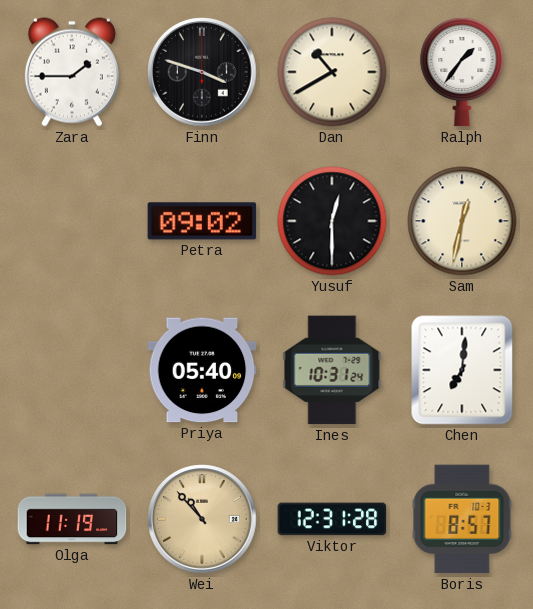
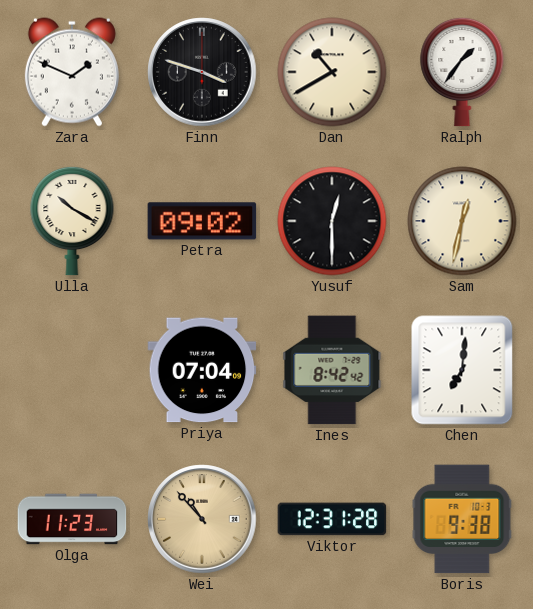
Zara: 1:45 -> 1:49 (72, 72)
Ulla: none -> 10:20 (72, 221)
Priya: 05:40 -> 07:04 (202, 370)
Ines: 10:31 -> 8:42 (332, 370)
Olga: 11:19 -> 11:23 (72, 519)
Boris: 8:57 -> 9:38 (462, 519)
